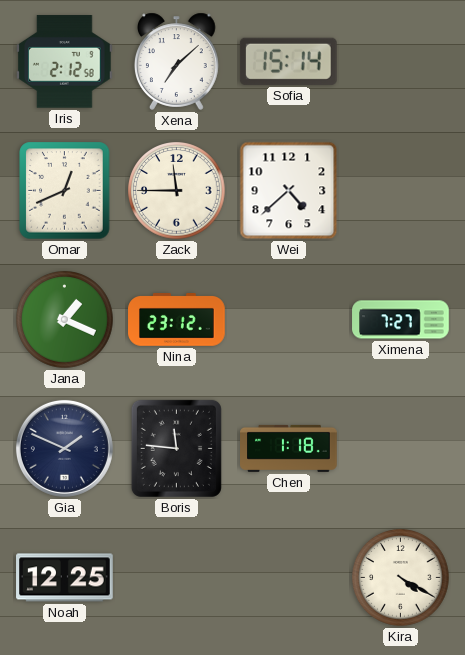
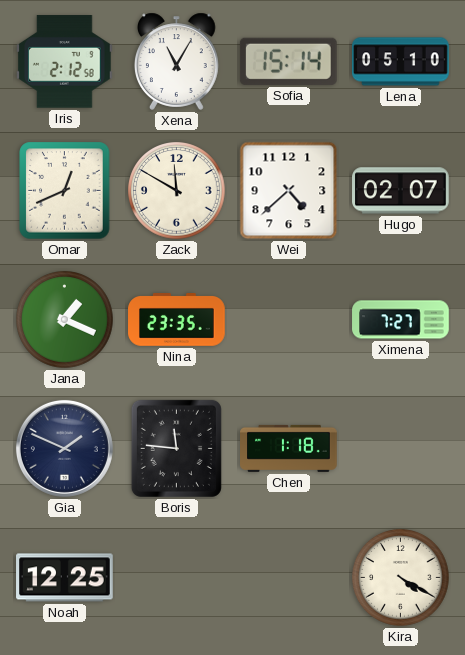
Xena: 7:08 -> 11:05 (177, 61)
Lena: none -> 05:10 (401, 62)
Zack: 11:45 -> 11:50 (177, 191)
Hugo: none -> 02:07 (401, 191)
Nina: 23:12 -> 23:35 (177, 320)
